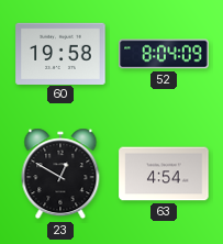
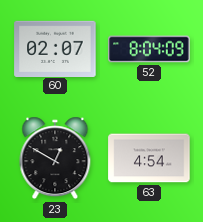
60: 19:58 -> 02:07 (55, 48)
